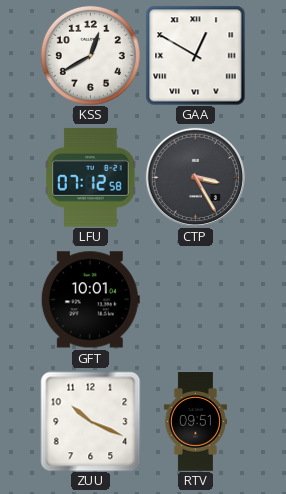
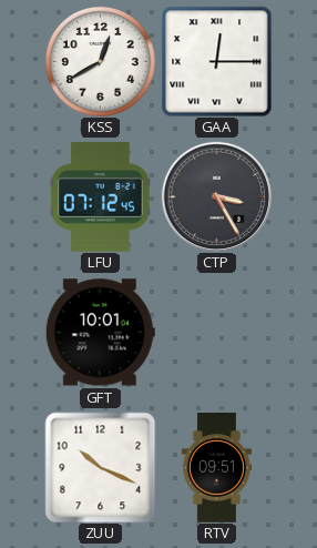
GAA: 12:50 -> 12:15 (216, 61)
LFU: 07:12:58 -> 07:12:45 (101, 196)
